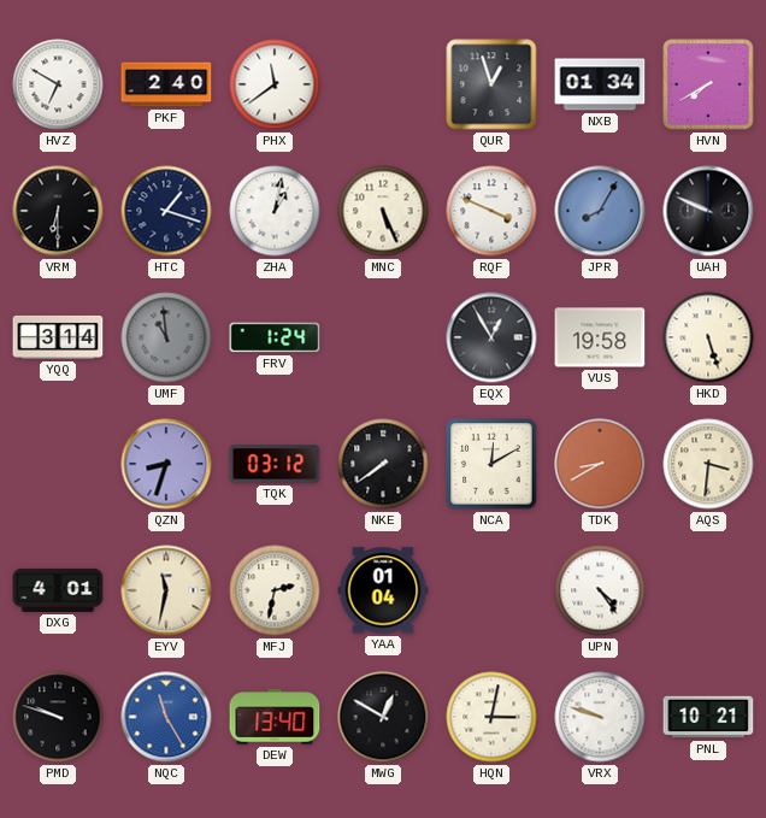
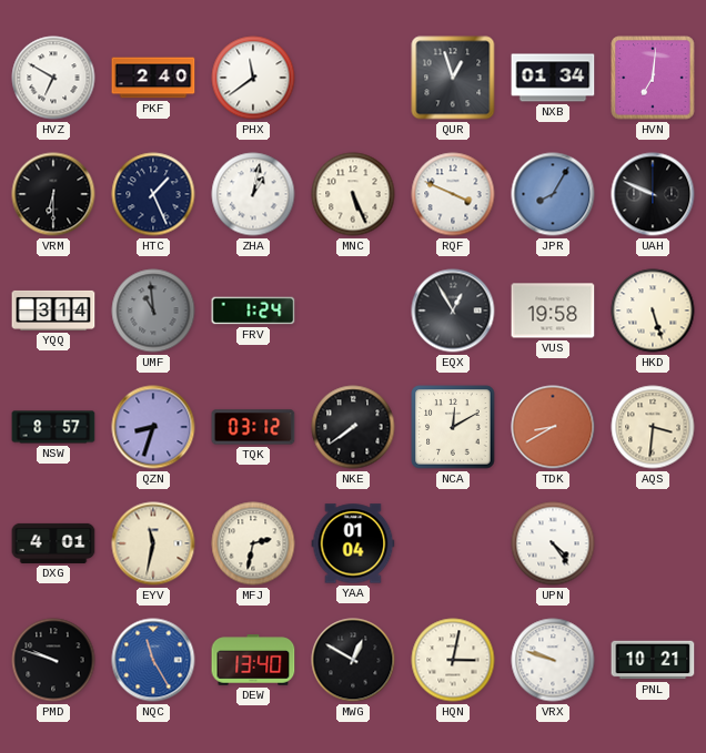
HVN: 7:40 -> 7:01 (653, 78)
HTC: 1:18 -> 1:26 (153, 194)
NSW: none -> 8:57 (53, 427)
